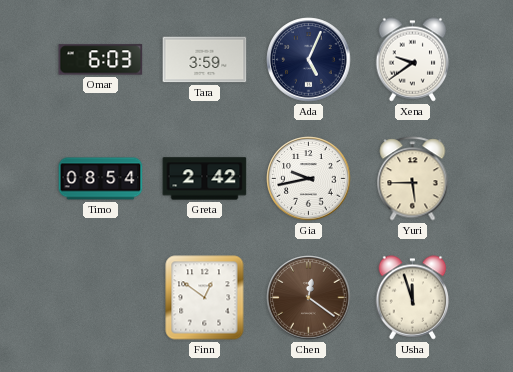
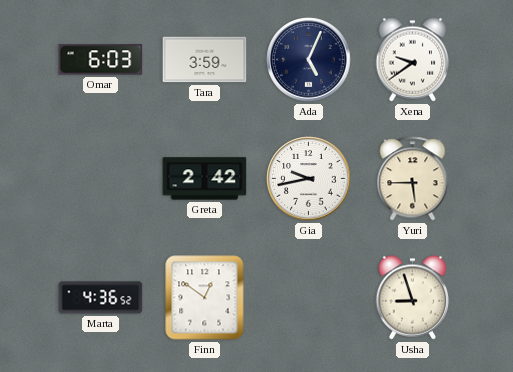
Timo: 08:54 -> none (101, 179)
Marta: none -> 4:36 (101, 298)
Chen: 12:21 -> none (309, 298)
Usha: 11:57 -> 8:57 (413, 298)
